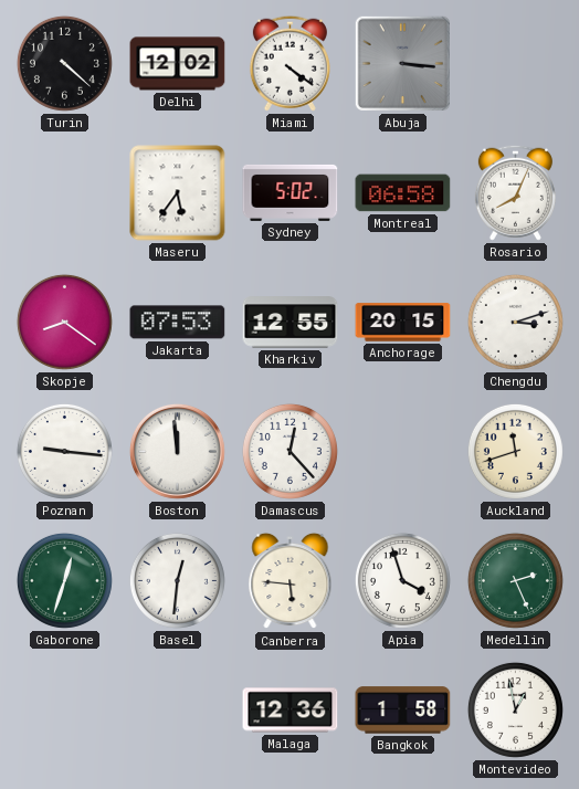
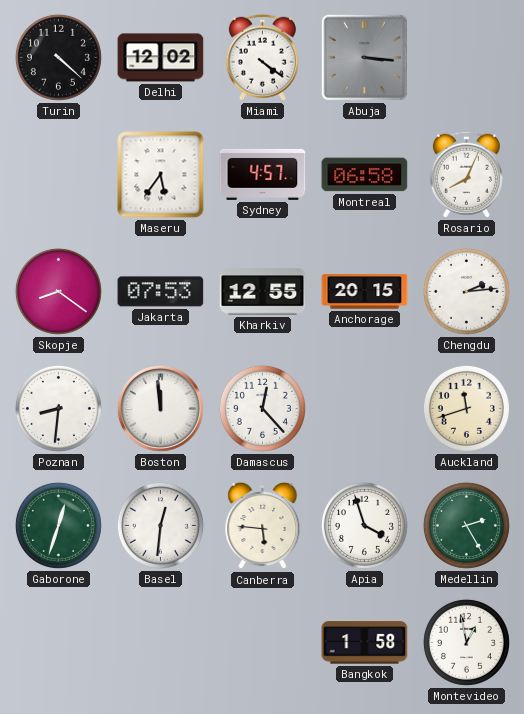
Sydney: 5:02 -> 4:57 (263, 174)
Chengdu: 3:12 -> 2:14 (466, 291)
Poznan: 9:16 -> 8:31 (58, 408)
Medellin: 2:26 -> 2:25 (466, 525)
Malaga: 12:36 -> none (291, 711)
